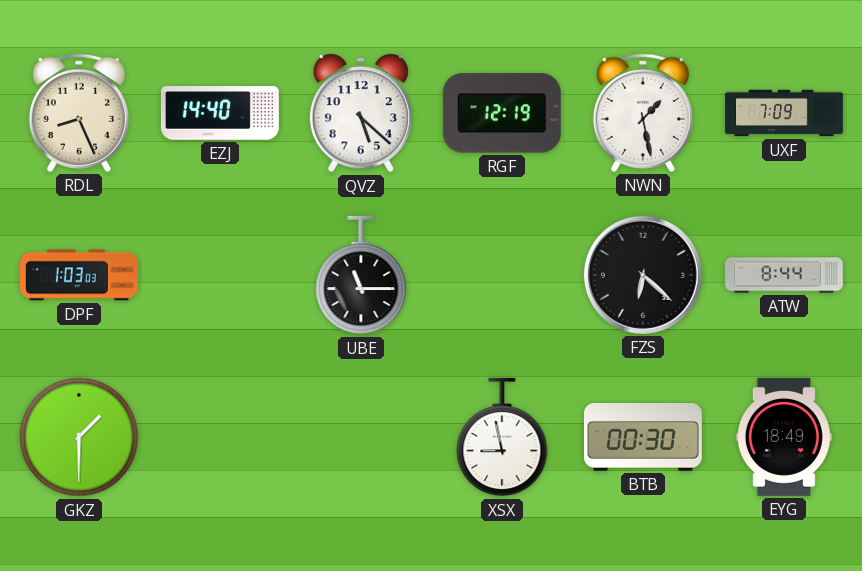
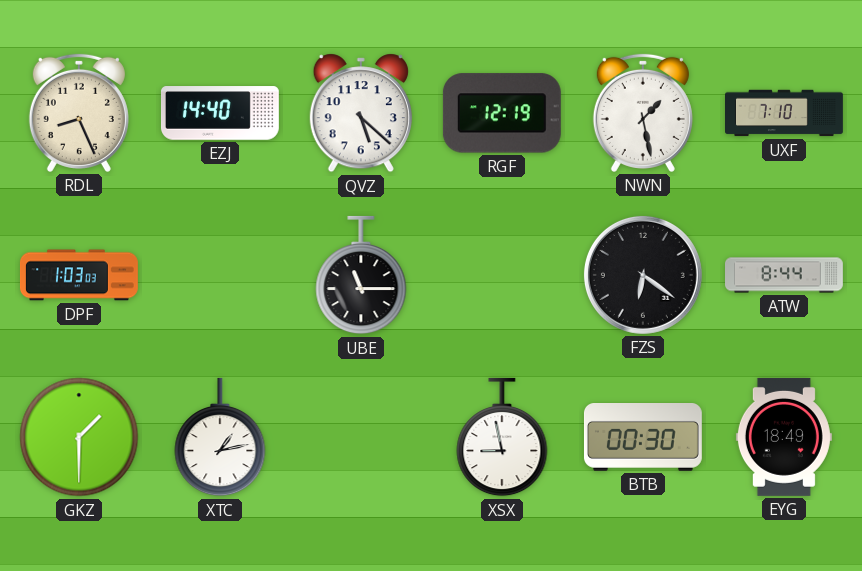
UXF: 7:09 -> 7:10 (785, 113)
FZS: 6:22 -> 6:21 (643, 275)
XTC: none -> 1:13 (220, 437)
